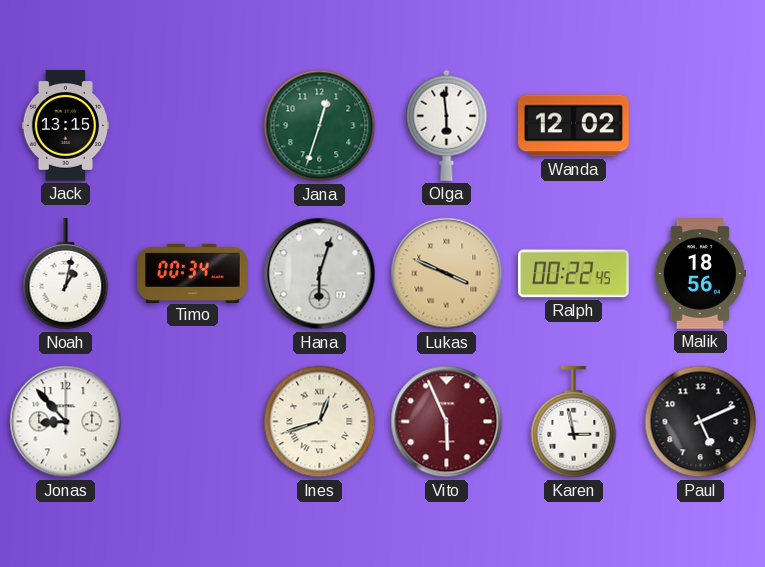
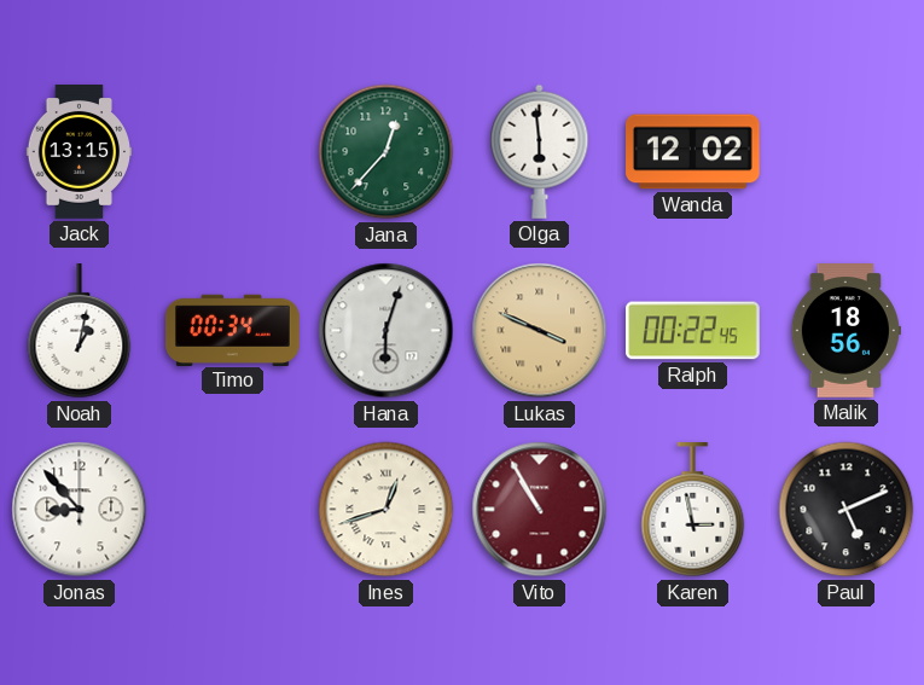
Jana: 12:33 -> 12:37 (387, 152)
Vito: 5:56 -> 10:55 (540, 510)
